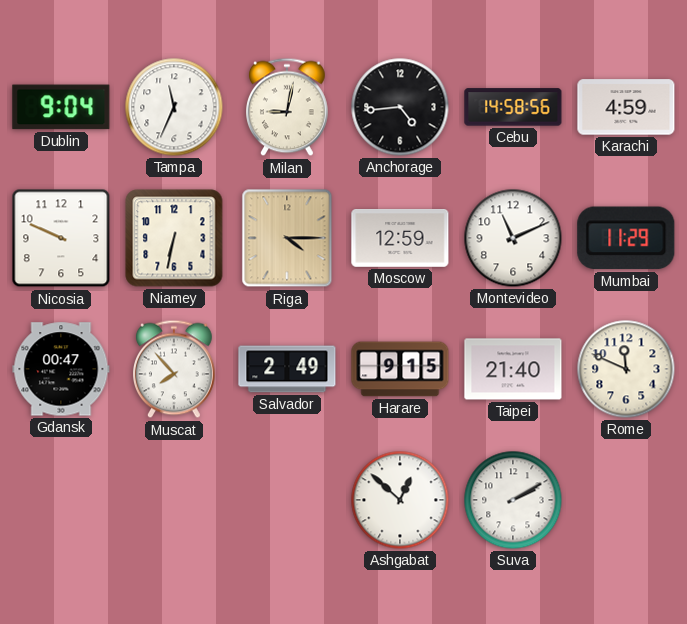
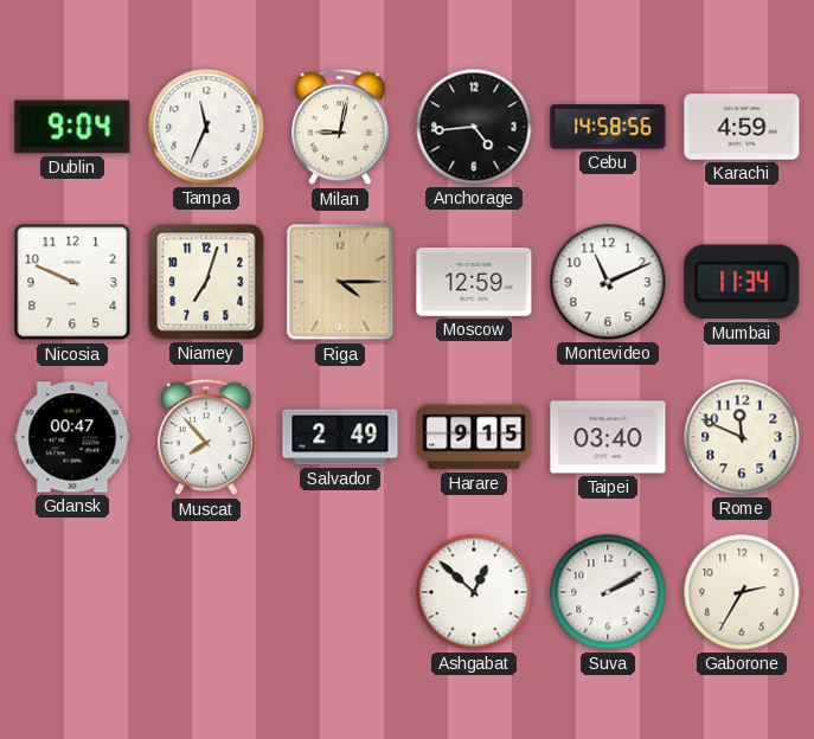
Niamey: 6:32 -> 7:03 (206, 282)
Mumbai: 11:29 -> 11:34 (742, 282)
Taipei: 21:40 -> 03:40 (608, 437)
Gaborone: none -> 2:35 (742, 592)
